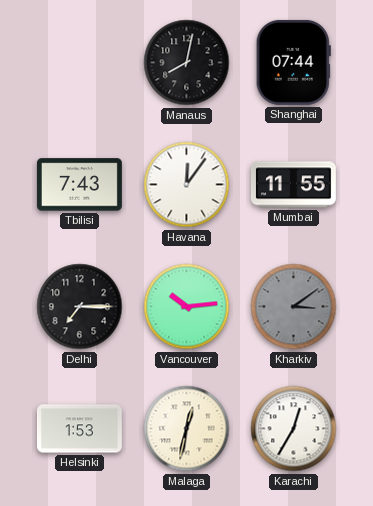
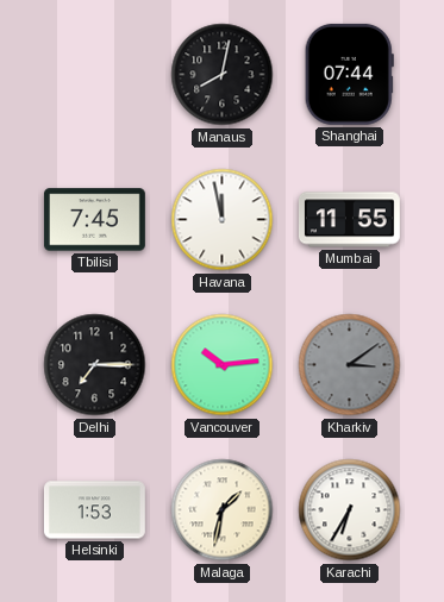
Tbilisi: 7:43 -> 7:45 (94, 220)
Havana: 12:06 -> 11:58 (223, 220)
Malaga: 12:32 -> 1:32 (223, 510)
Karachi: 12:35 -> 6:35 (350, 510)
